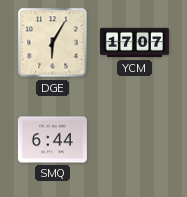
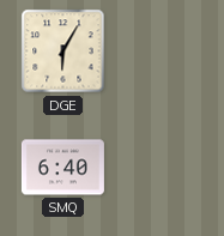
YCM: 17:07 -> none (134, 43)
SMQ: 6:44 -> 6:40 (62, 168)
